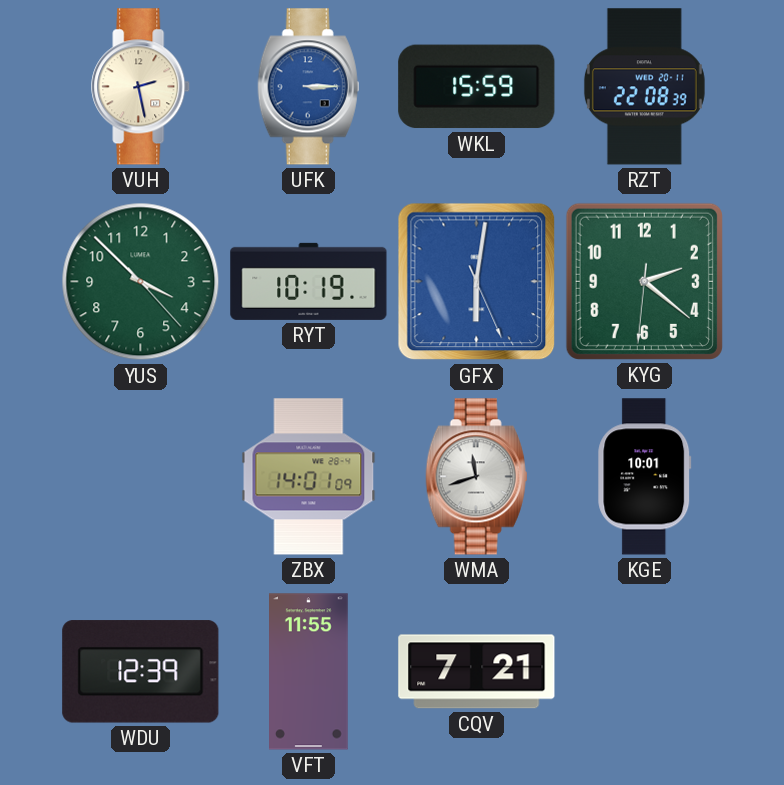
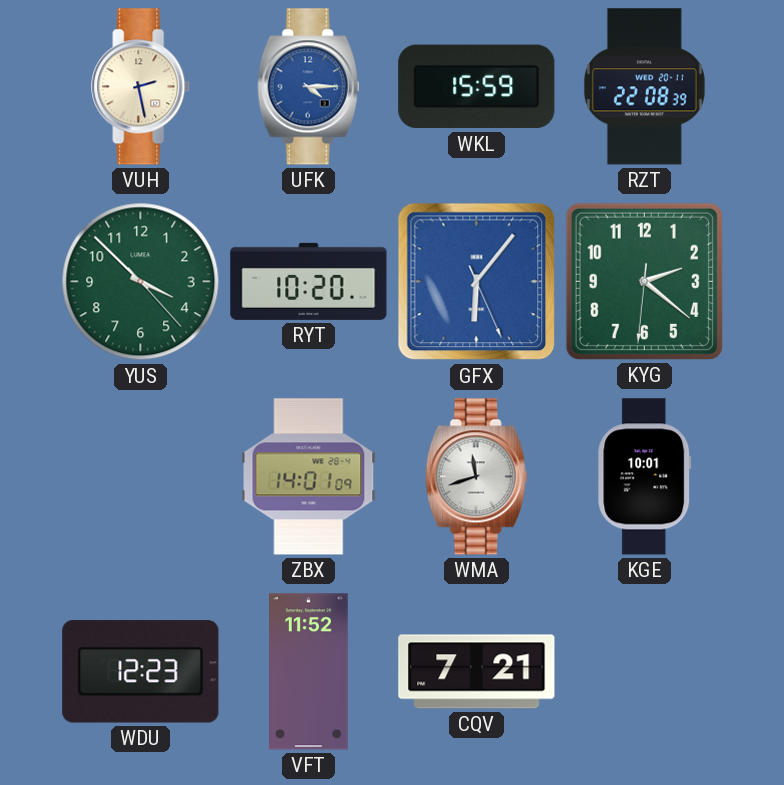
UFK: 3:15 -> 4:15 (309, 87)
RYT: 10:19 -> 10:20 (309, 281)
GFX: 6:01 -> 6:06 (477, 282)
WDU: 12:39 -> 12:23 (141, 672)
VFT: 11:55 -> 11:52 (309, 672)
